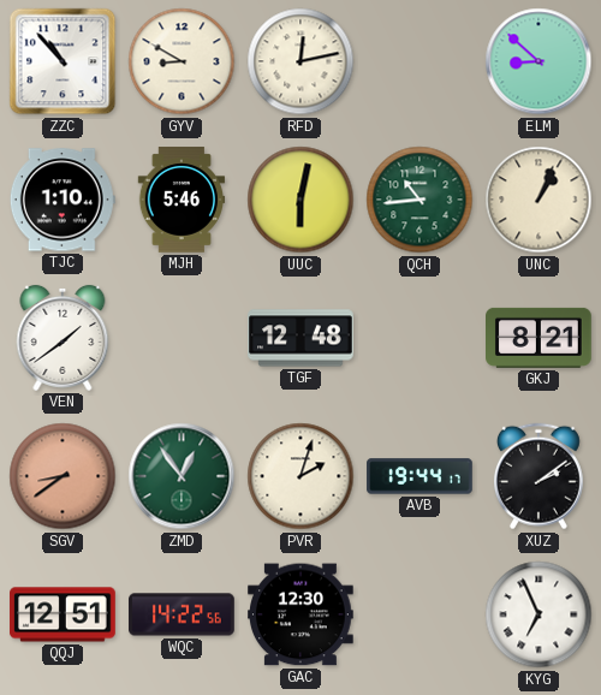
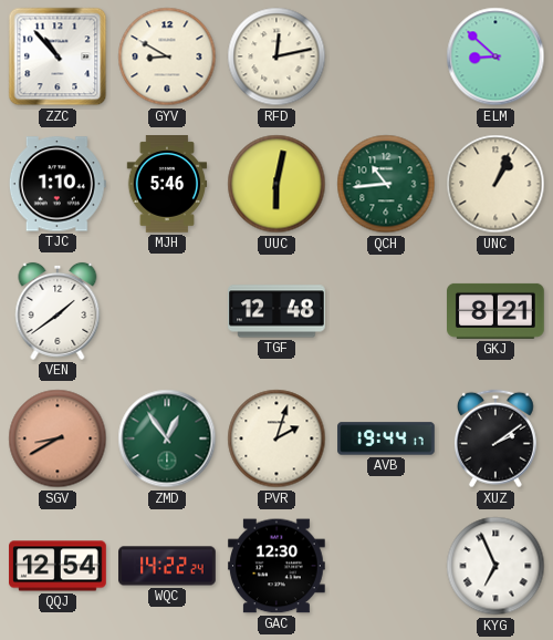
SGV: 8:39 -> 8:40 (58, 438)
QQJ: 12:51 -> 12:54 (58, 566)
WQC: 14:22:56 -> 14:22:24 (167, 566)
